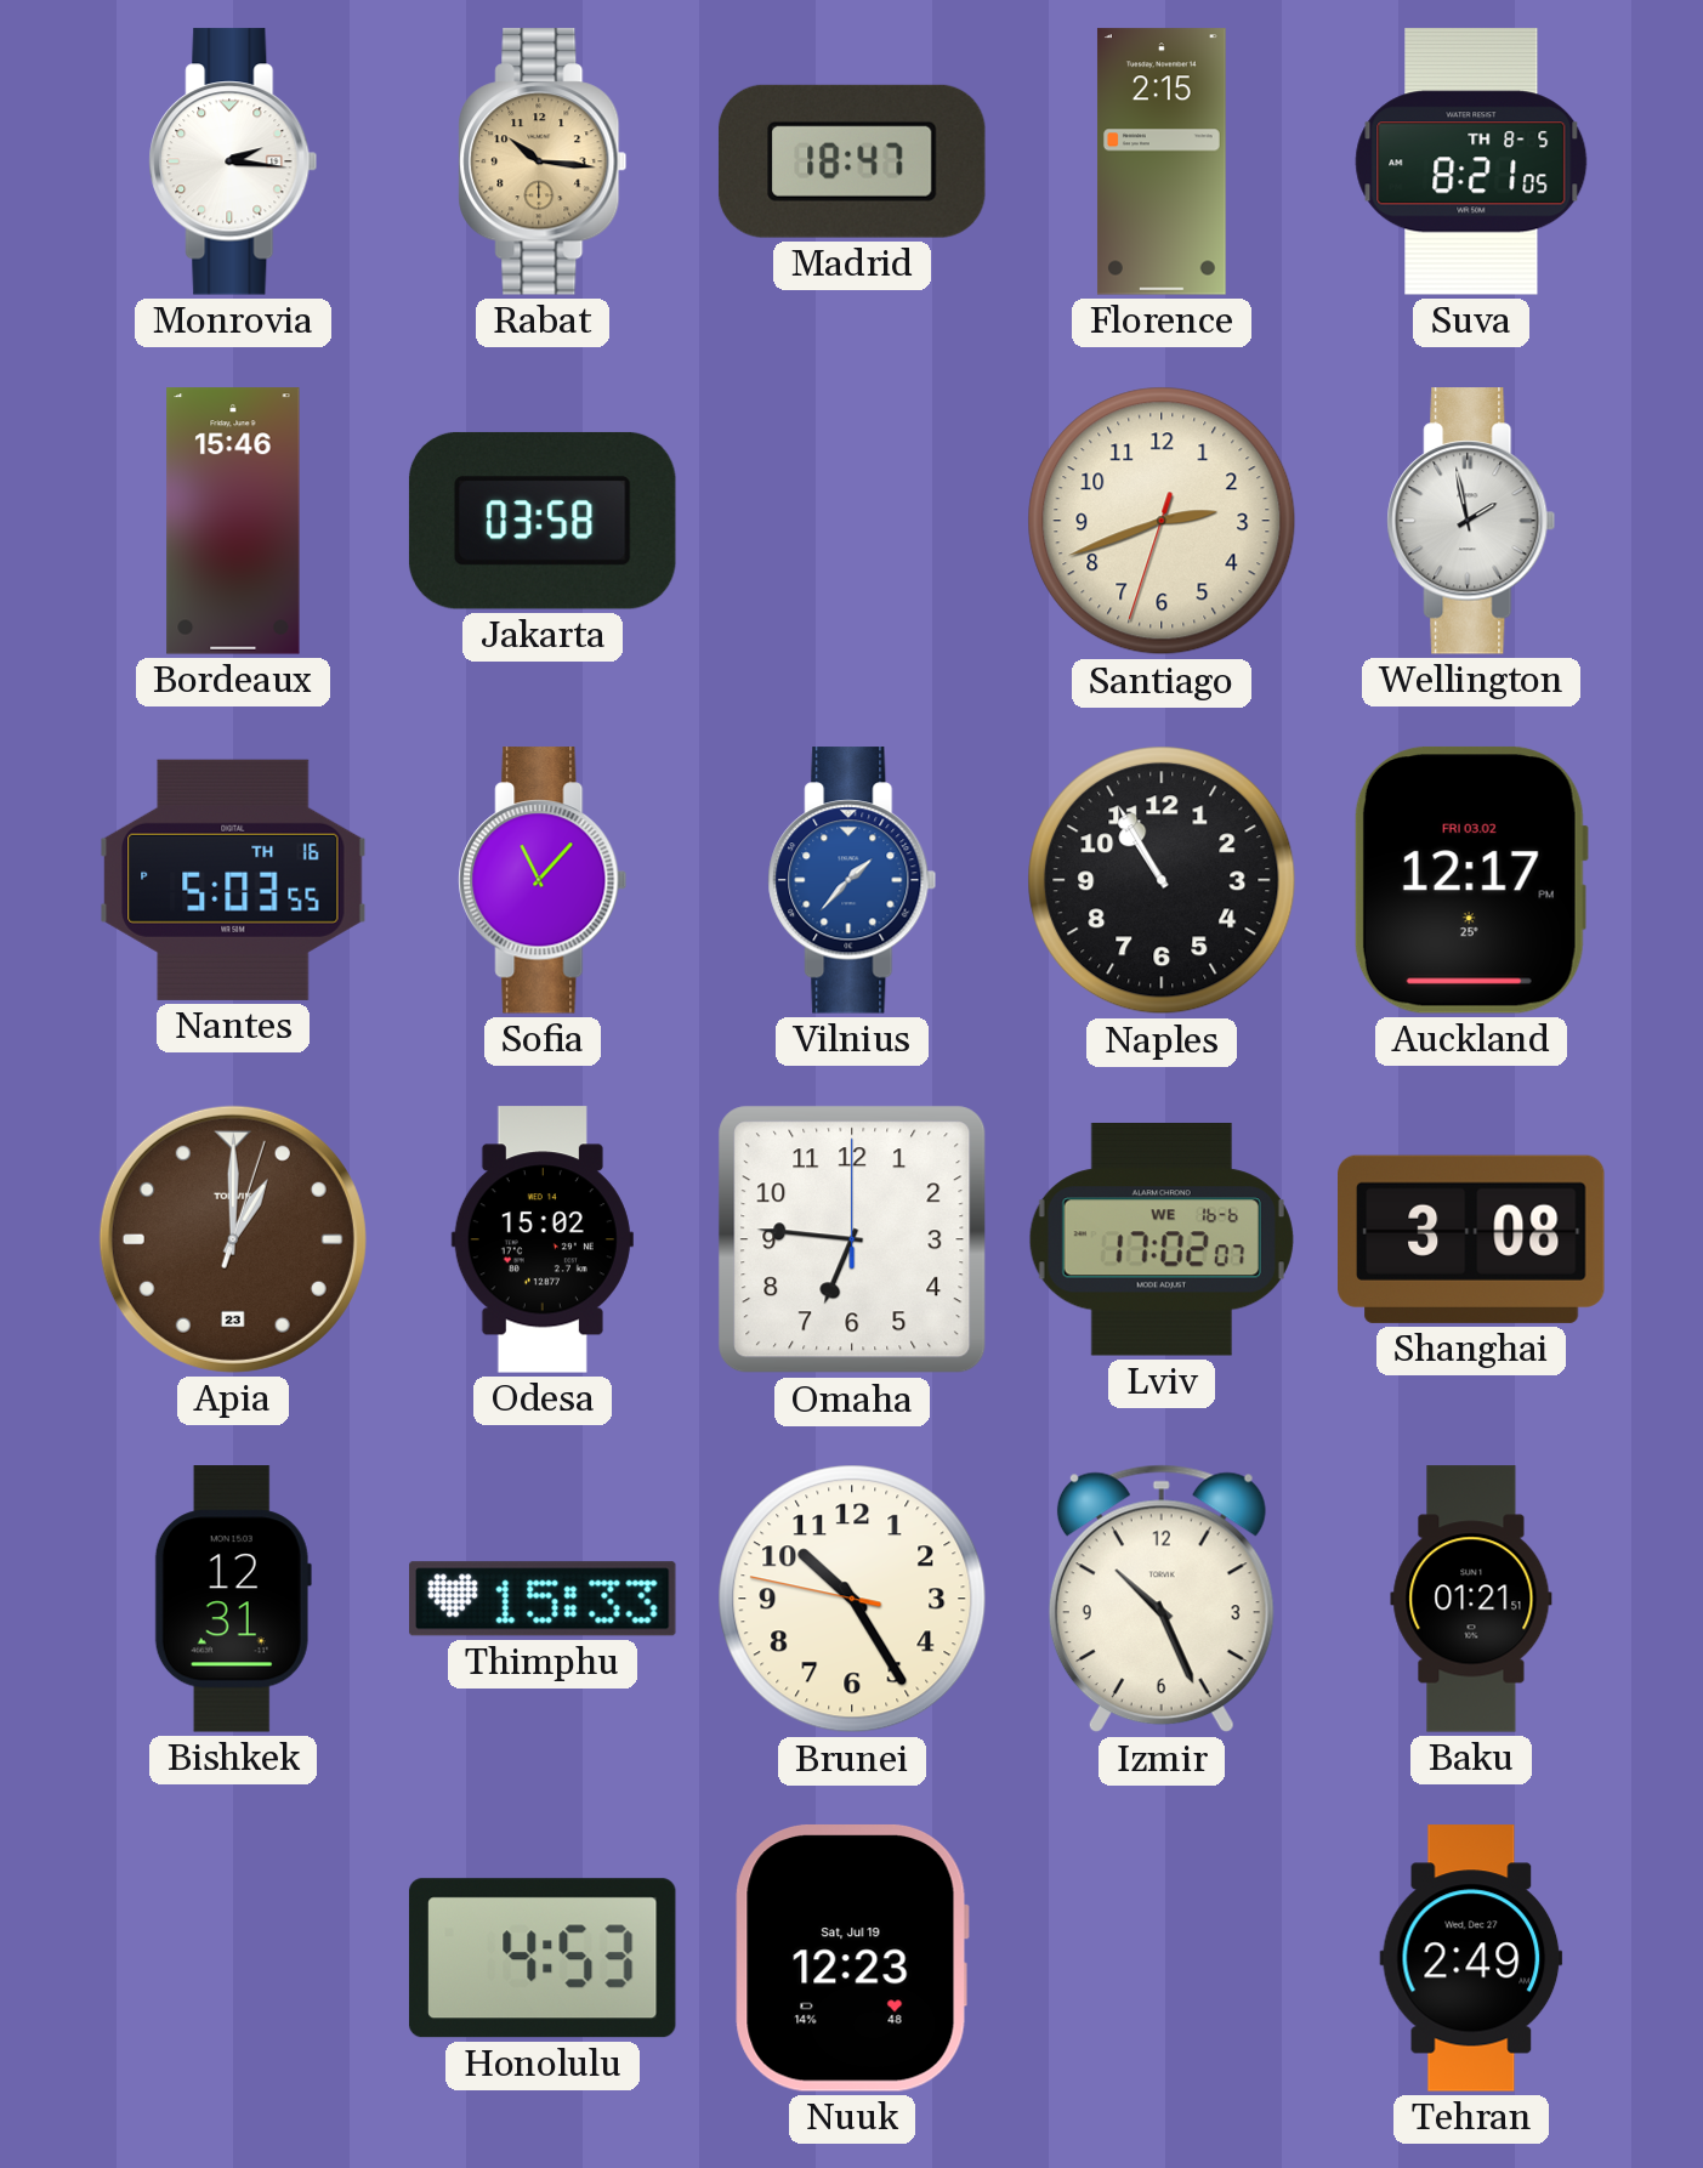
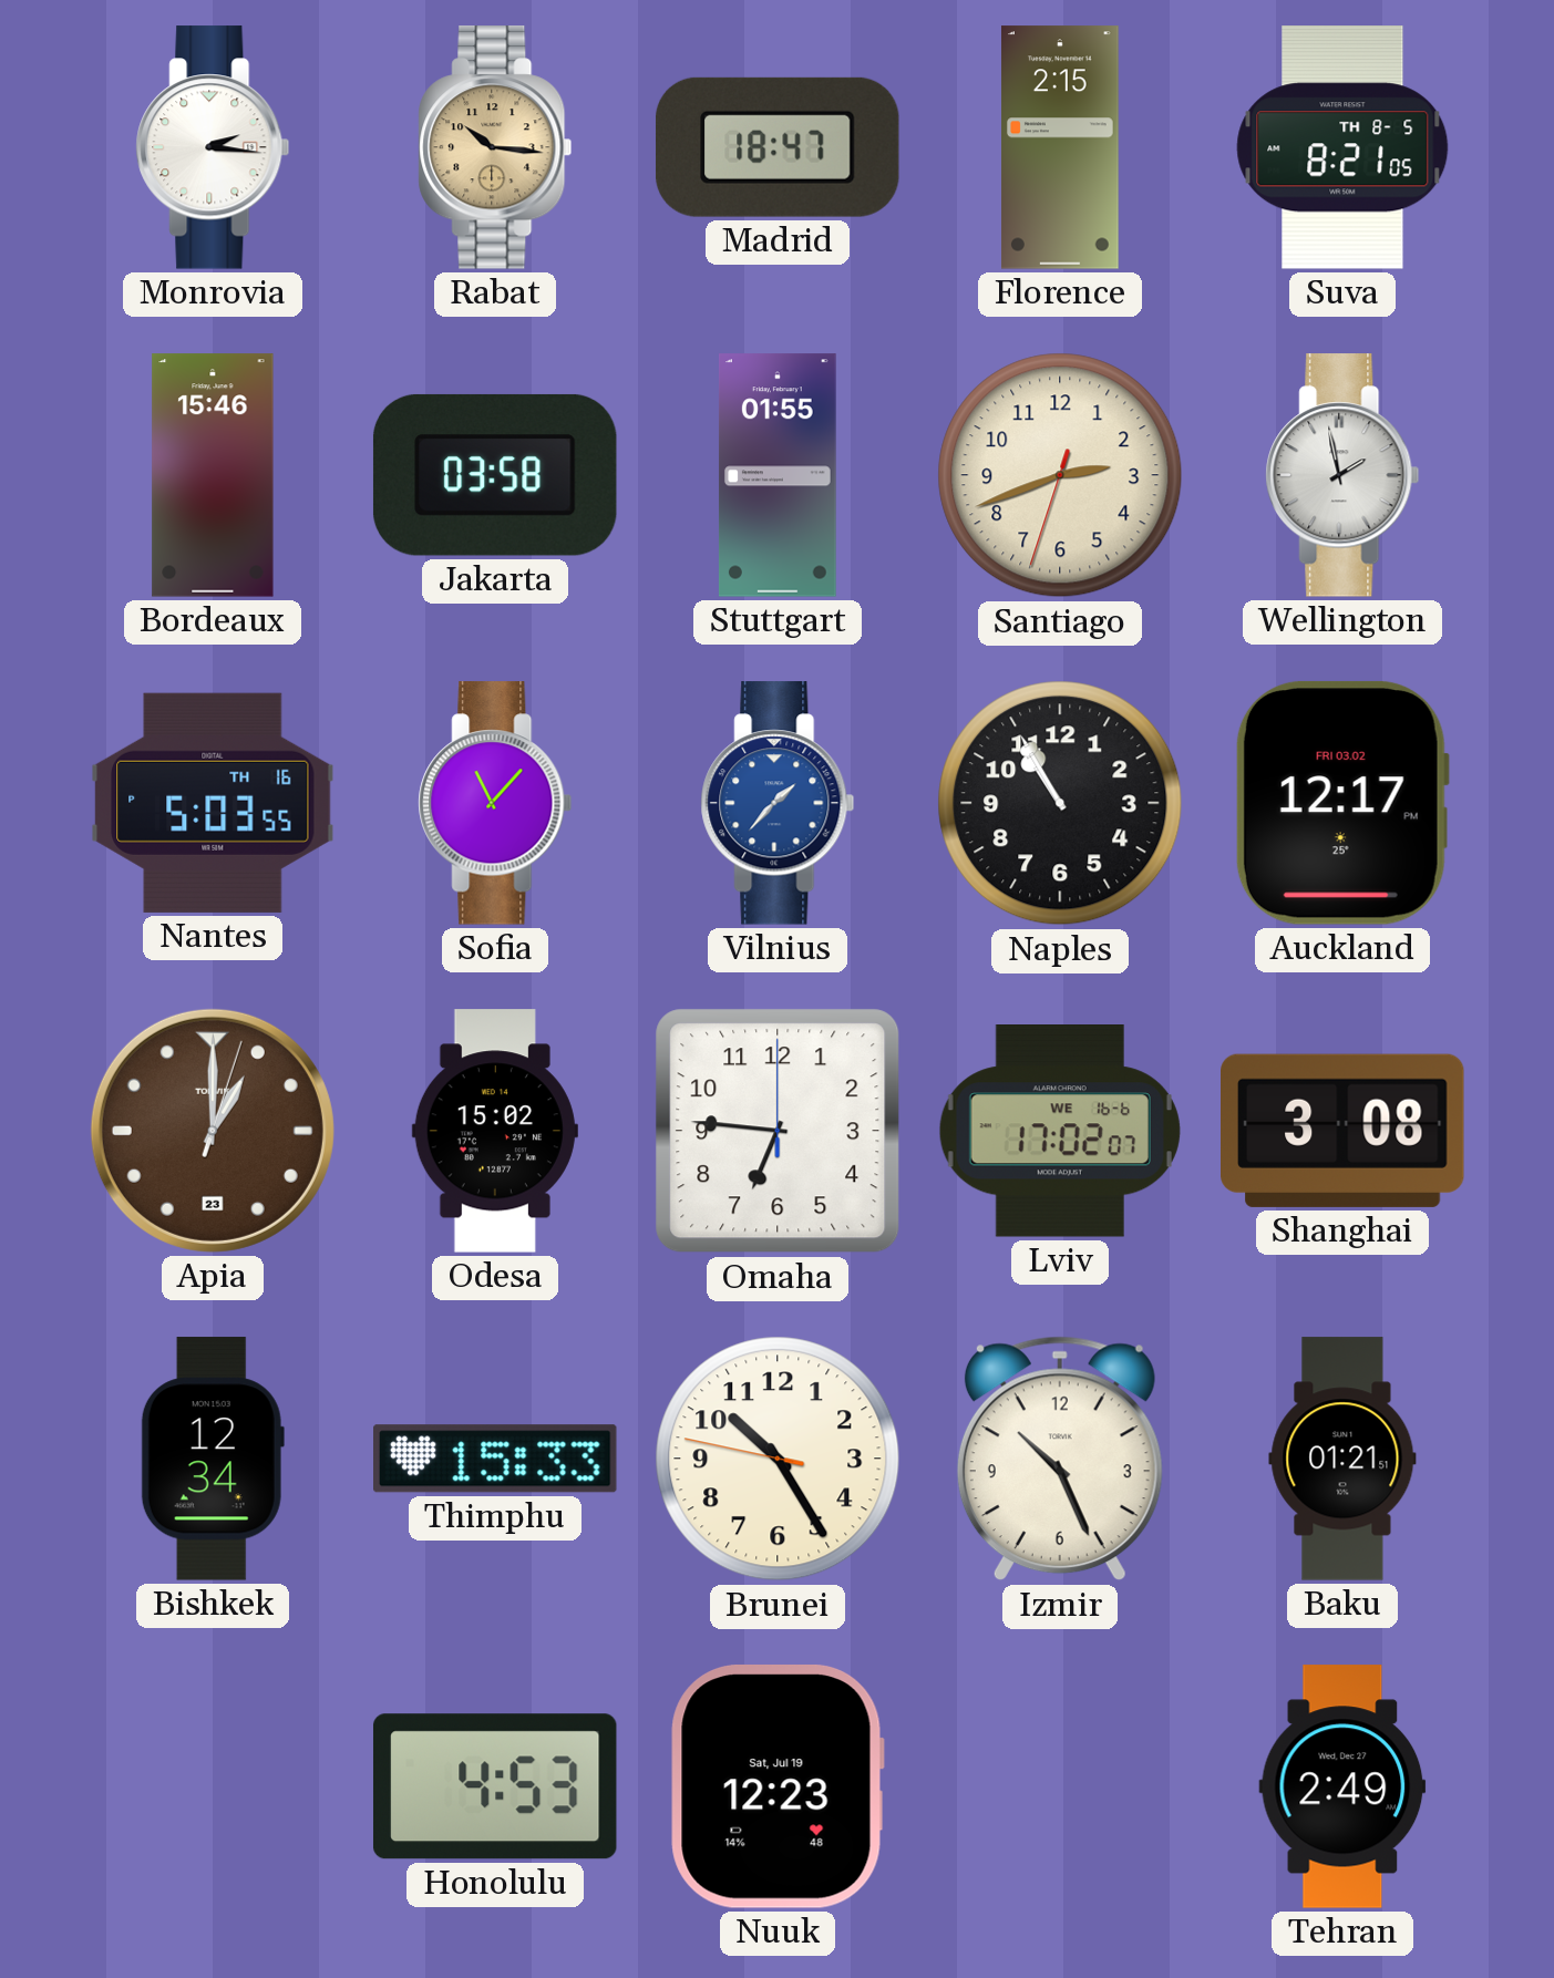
Stuttgart: none -> 01:55 (778, 475)
Bishkek: 12:31 -> 12:34 (213, 1459)
